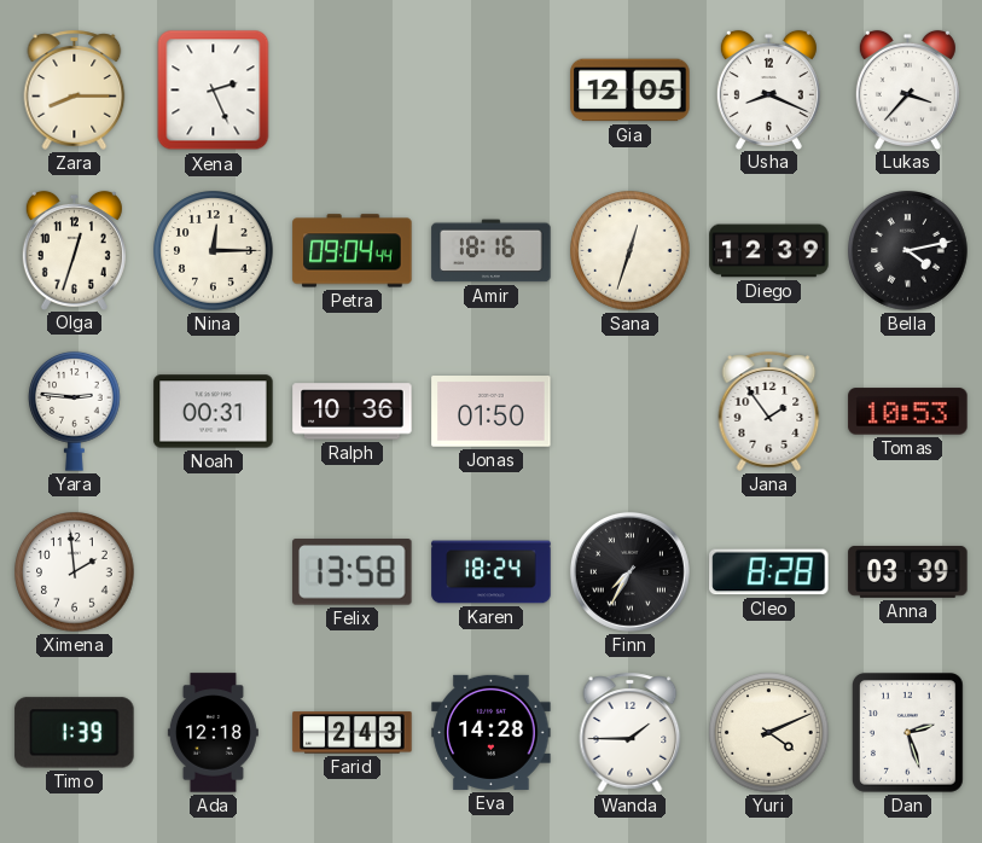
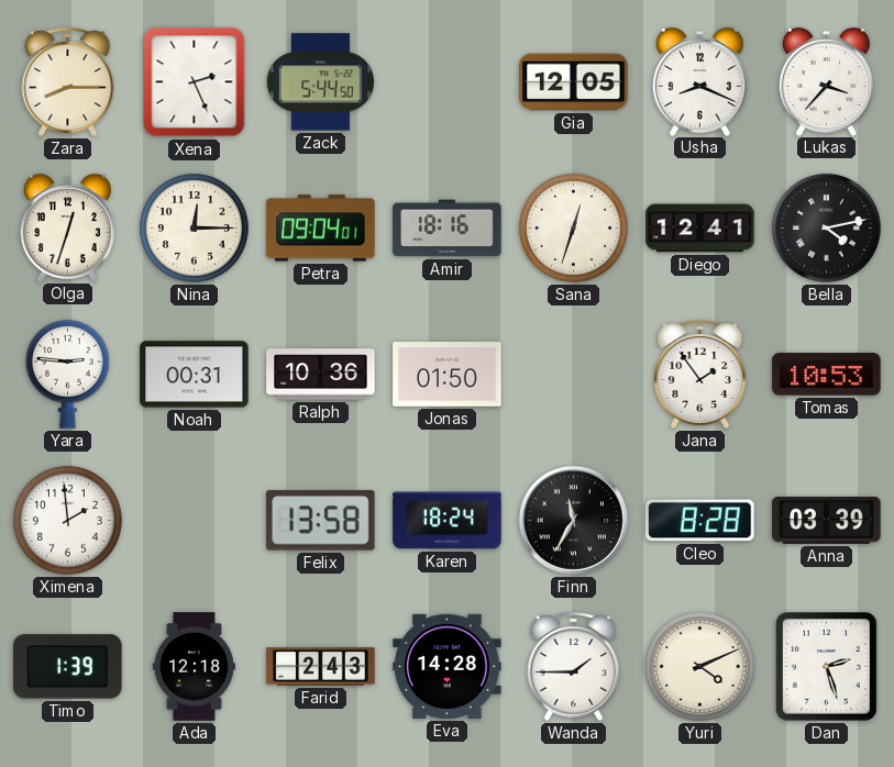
Zack: none -> 5:44 (320, 82)
Petra: 09:04:44 -> 09:04:01 (321, 229)
Diego: 12:39 -> 12:41 (700, 229)
Finn: 7:35 -> 11:35 (573, 520)
